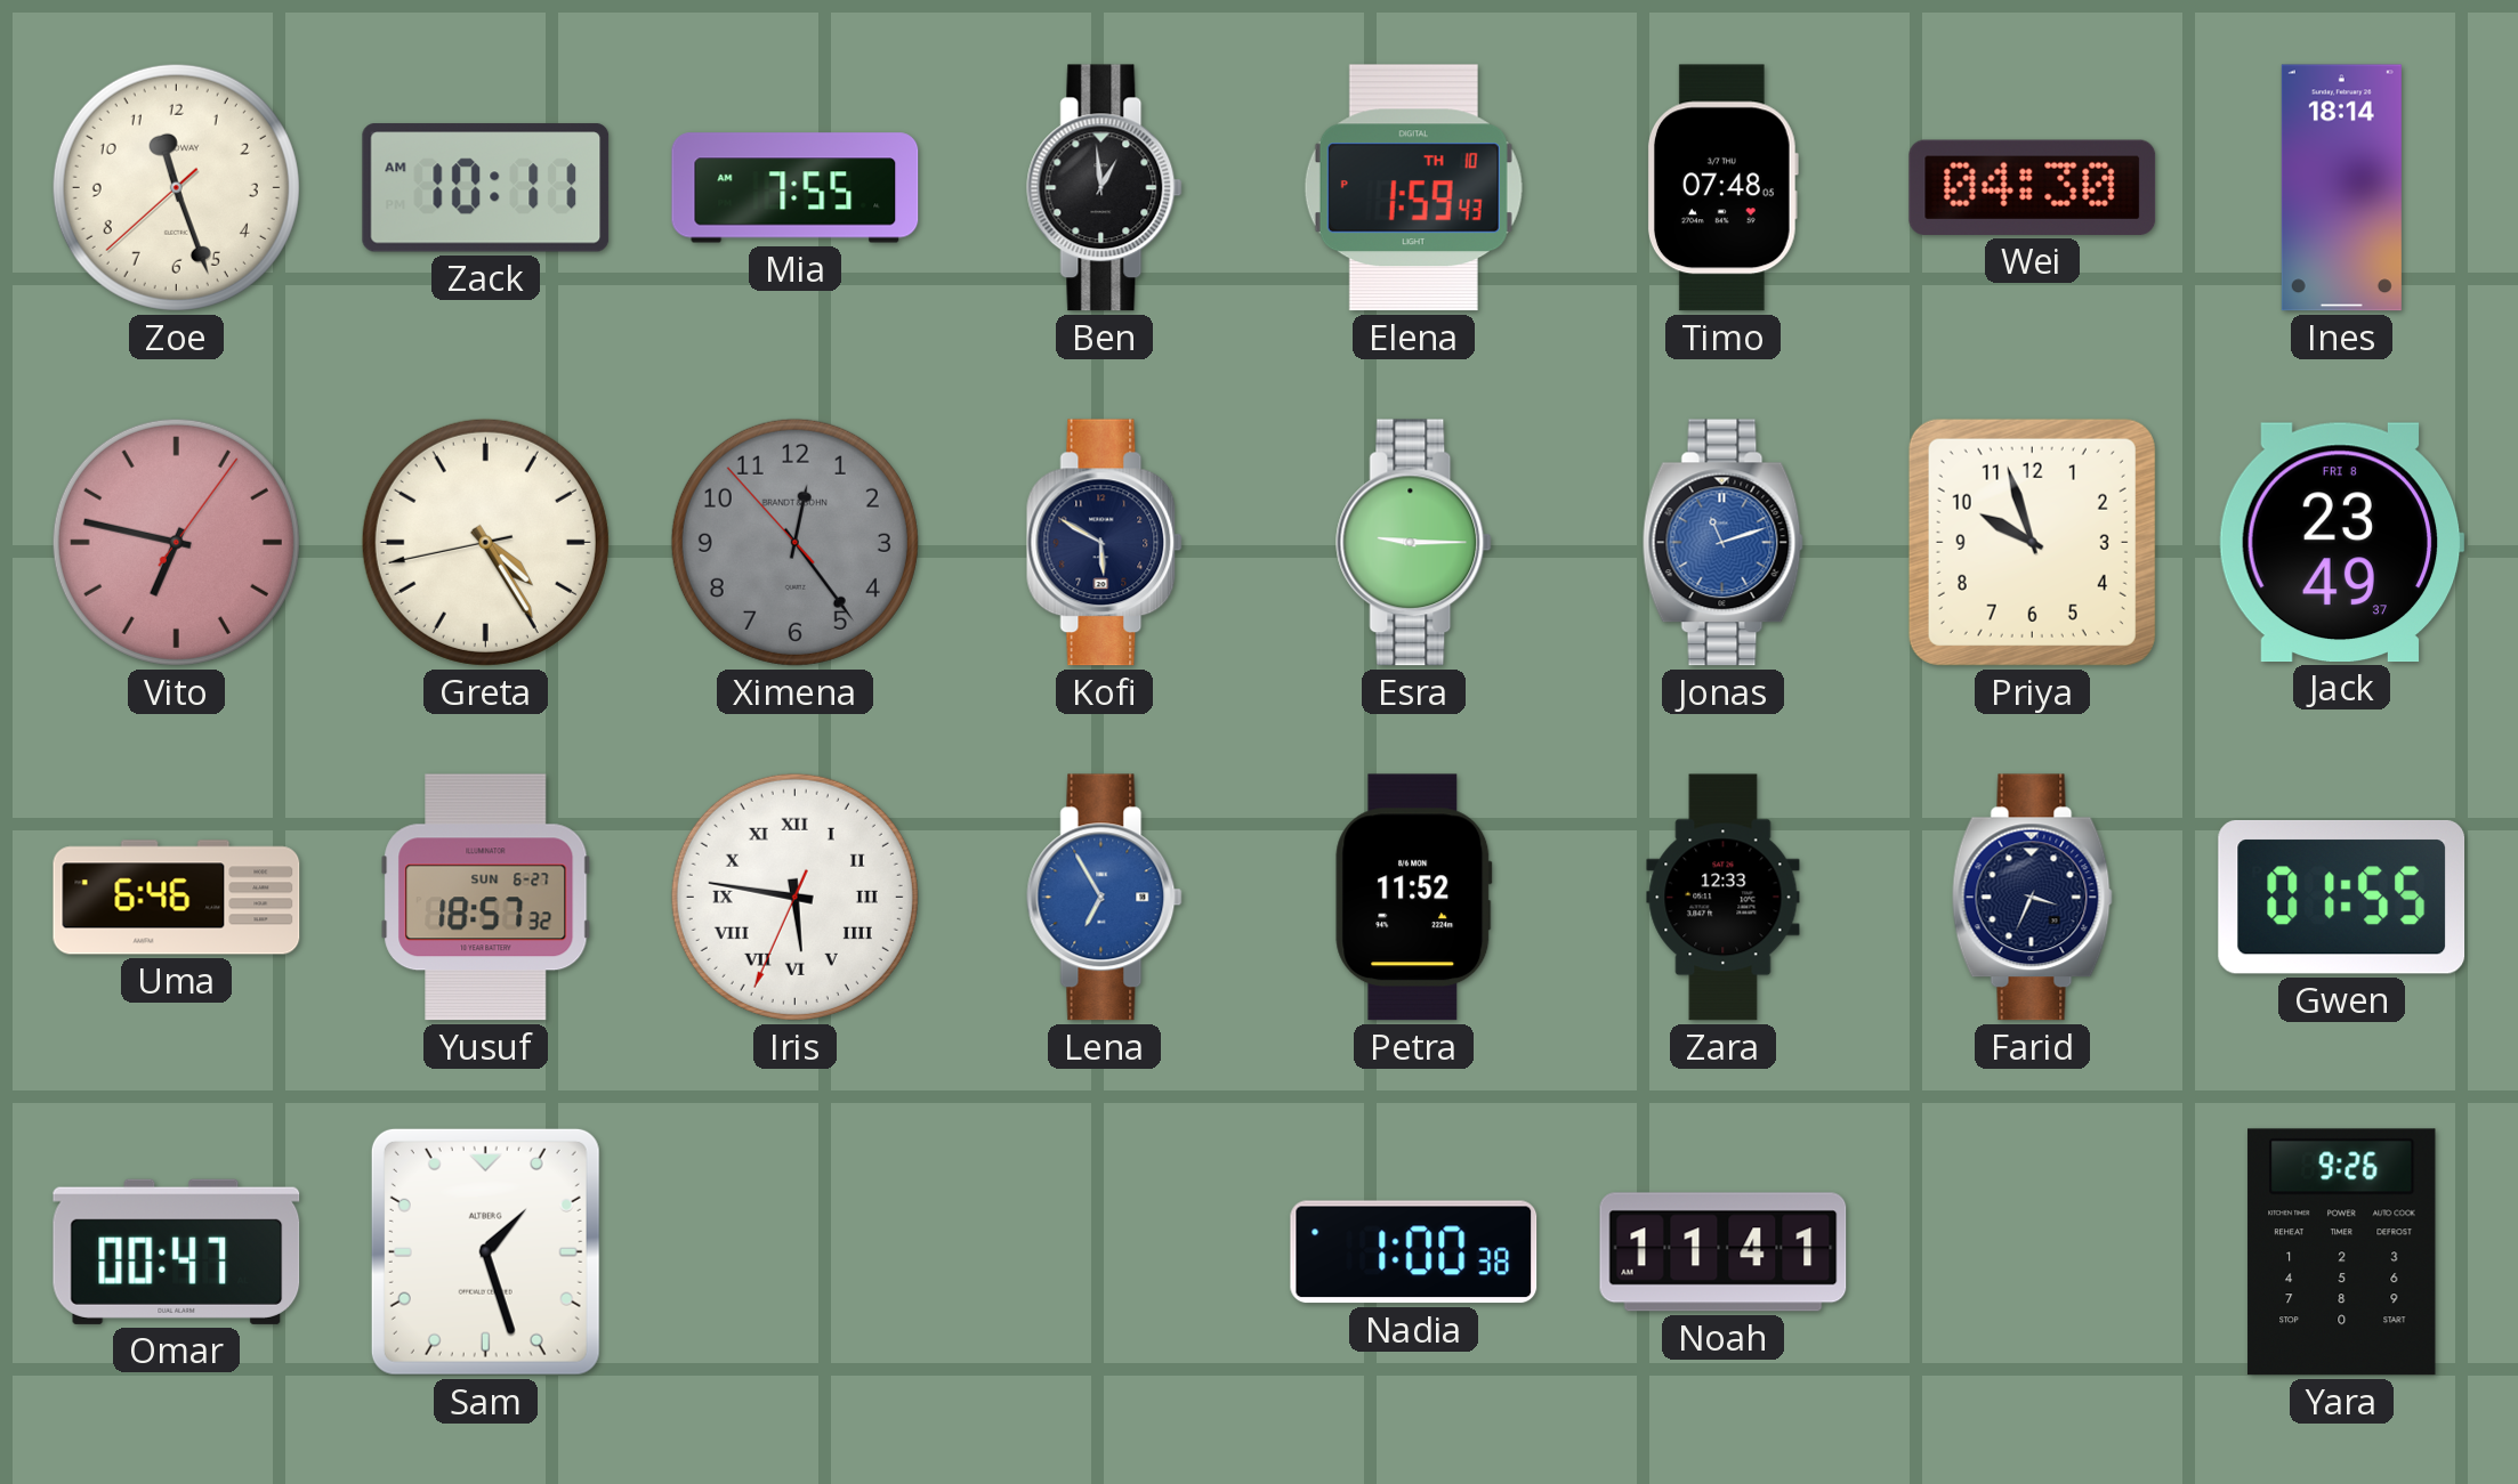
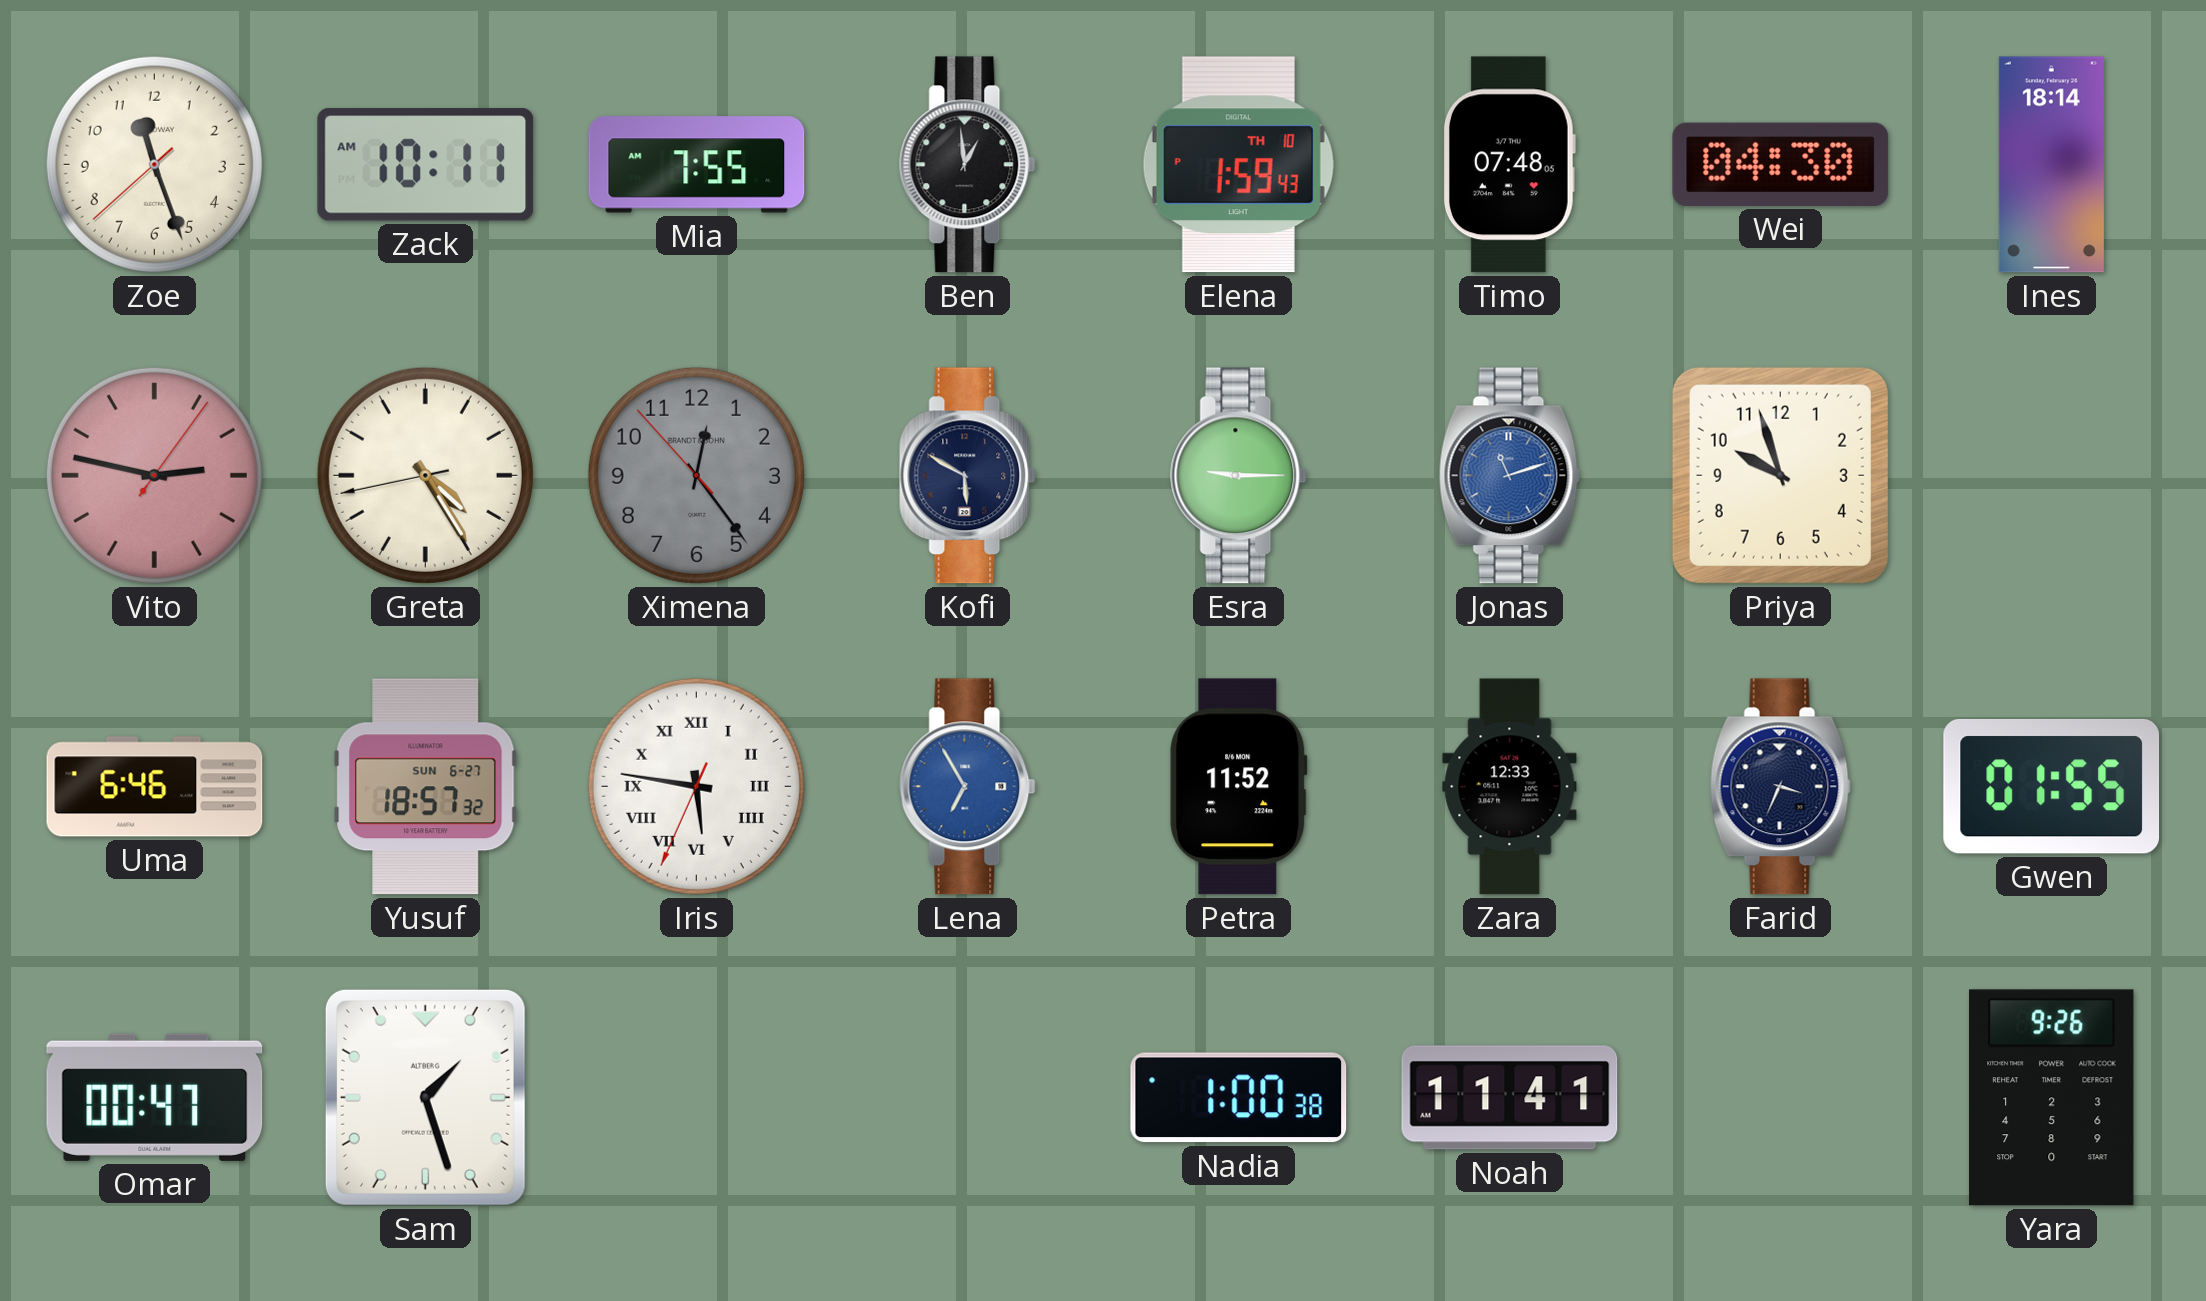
Vito: 6:47 -> 2:47 (154, 475)
Jack: 23:49 -> none (2341, 542)
